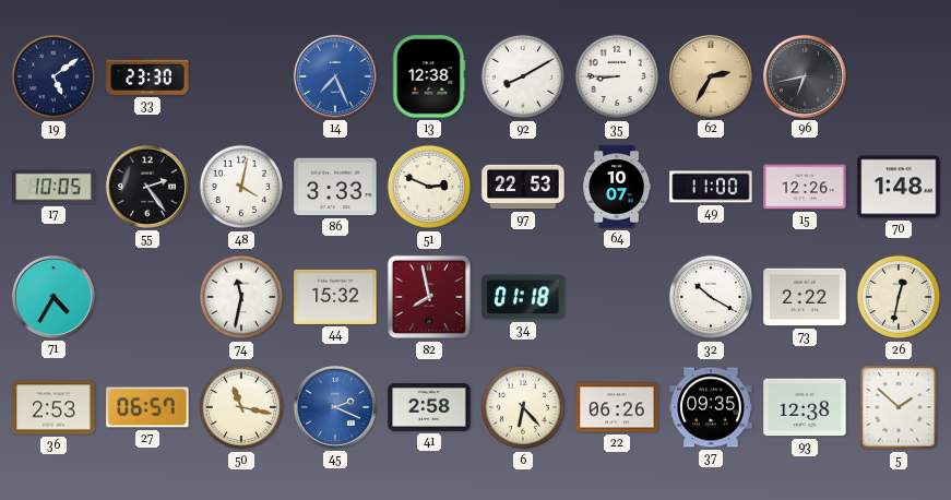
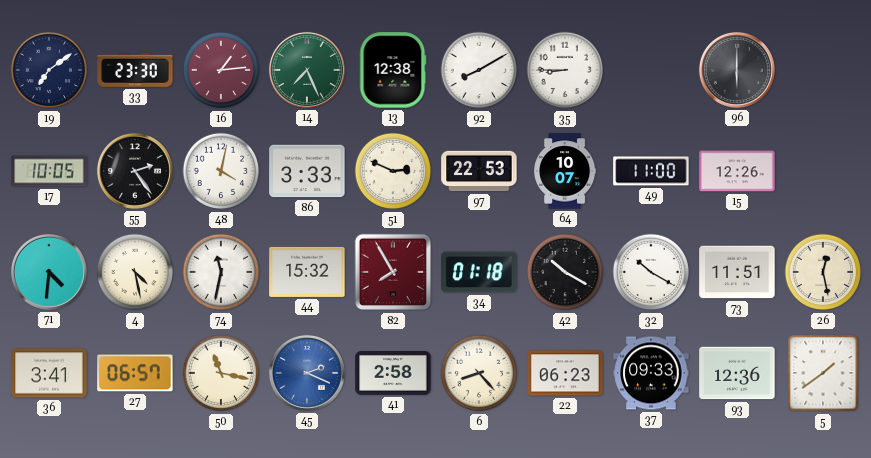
19: 5:09 -> 7:09 (49, 70)
16: none -> 1:14 (221, 70)
14 dial: blue -> green (307, 70)
62: 2:35 -> none (711, 76)
96: 6:43 -> 6:00 (737, 70)
70: 1:48 -> none (899, 187)
71: 4:35 -> 4:31 (49, 272)
4: none -> 4:28 (135, 272)
82: 7:58 -> 7:55 (393, 272)
42: none -> 10:20 (565, 272)
73: 2:22 -> 11:51 (737, 272)
26: 12:32 -> 12:28 (823, 272)
36: 2:53 -> 3:41 (49, 373)
6: 6:23 -> 8:23 (479, 373)
22: 06:26 -> 06:23 (565, 373)
37: 09:35 -> 09:33 (651, 373)
93: 12:38 -> 12:36 (737, 373)
5: 1:52 -> 1:39 (823, 373)
